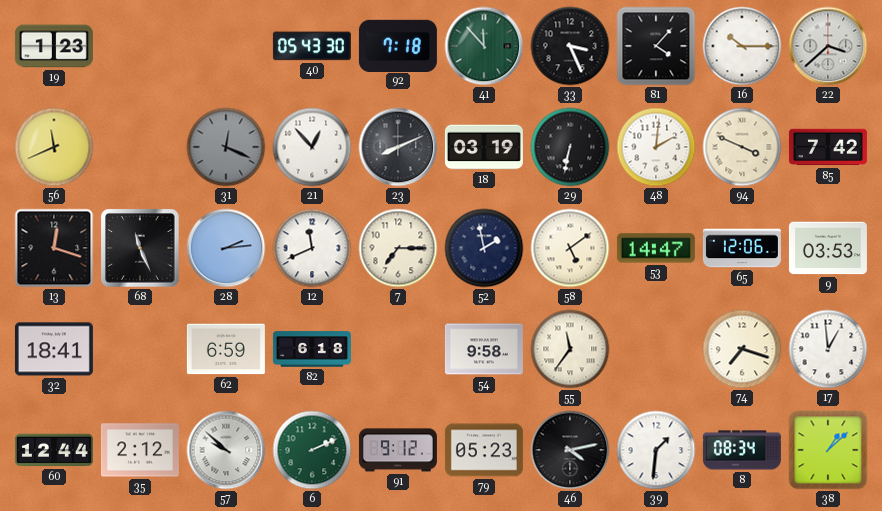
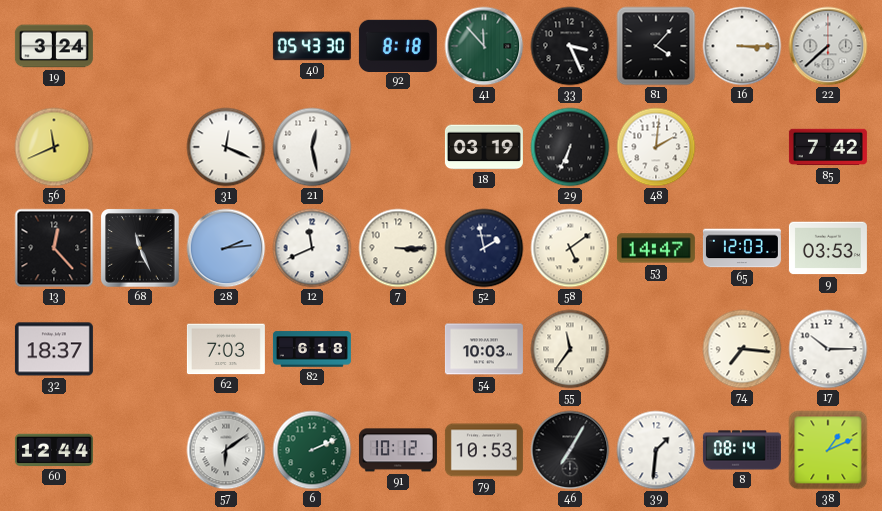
19: 1:23 -> 3:24 (54, 46)
92: 7:18 -> 8:18 (398, 45)
16: 10:15 -> 3:15 (742, 46)
22: 3:38 -> 7:38 (828, 46)
31 dial: grey -> white (226, 147)
21: 12:53 -> 12:28 (312, 147)
23: 8:11 -> none (398, 147)
29: 6:32 -> 6:34 (570, 147)
94: 3:49 -> none (742, 147)
13: 12:18 -> 12:23 (54, 248)
7: 7:15 -> 3:15 (398, 248)
65: 12:06 -> 12:03 (742, 248)
32: 18:41 -> 18:37 (54, 349)
62: 6:59 -> 7:03 (226, 349)
54: 9:58 -> 10:03 (484, 349)
74: 7:18 -> 7:16 (742, 349)
17: 12:59 -> 10:15 (828, 349)
35: 2:12 -> none (140, 450)
57: 9:52 -> 6:09 (226, 450)
91: 9:12 -> 10:12 (398, 450)
79: 05:23 -> 10:53 (484, 450)
46: 4:13 -> 7:05 (570, 450)
8: 08:34 -> 08:14 (742, 450)
38: 1:08 -> 1:11 (828, 450)
